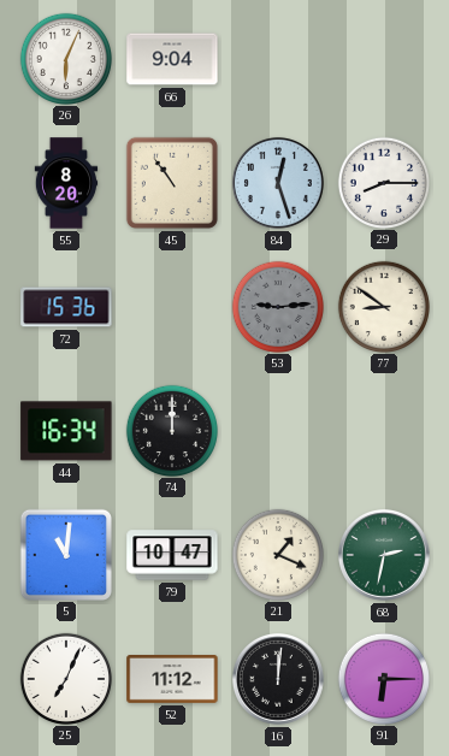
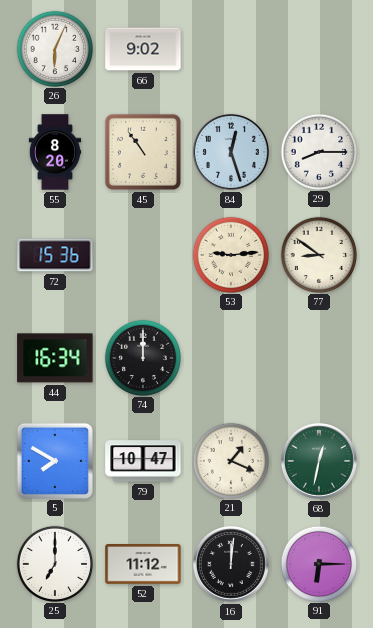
66: 9:04 -> 9:02 (143, 49)
53 dial: grey -> cream (230, 254)
5: 11:01 -> 7:50 (54, 460)
68: 2:32 -> 12:32 (319, 461)
25: 7:04 -> 7:00 (54, 563)
